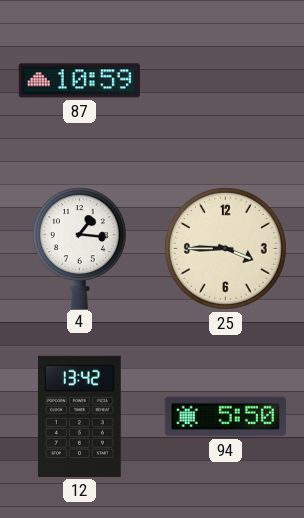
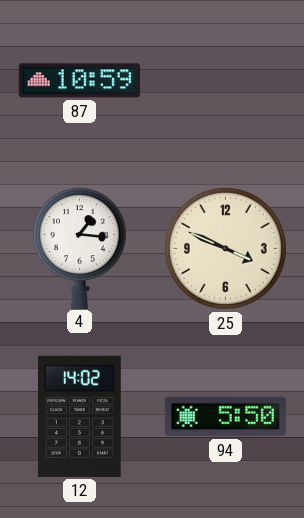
25: 3:45 -> 3:49 (225, 248)
12: 13:42 -> 14:02 (79, 416)
